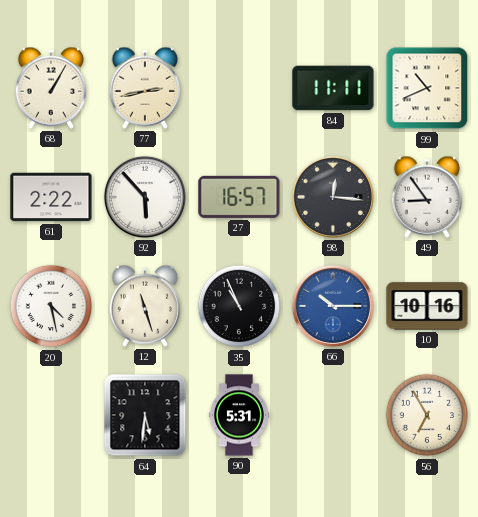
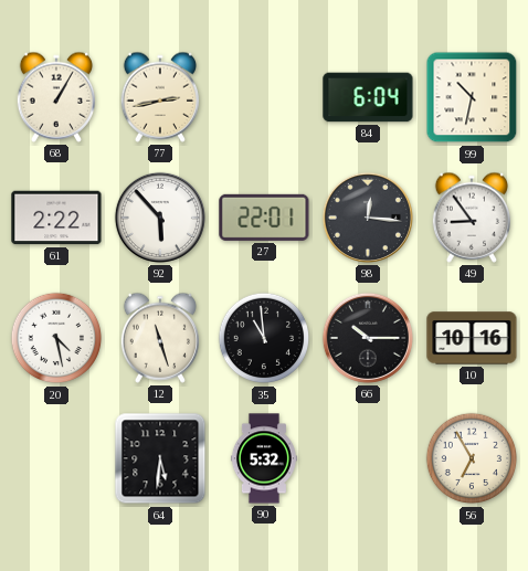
84: 11:11 -> 6:04 (368, 97)
99: 10:41 -> 10:32 (472, 97)
27: 16:57 -> 22:01 (264, 218)
35: 10:56 -> 10:59 (264, 338)
66 dial: blue -> black (368, 338)
90: 5:31 -> 5:32 (264, 458)
